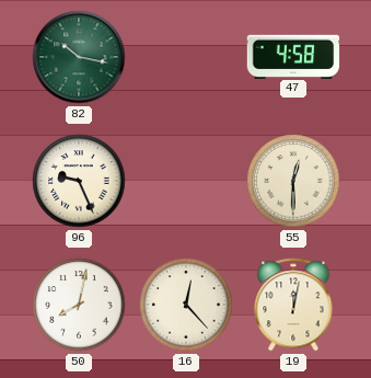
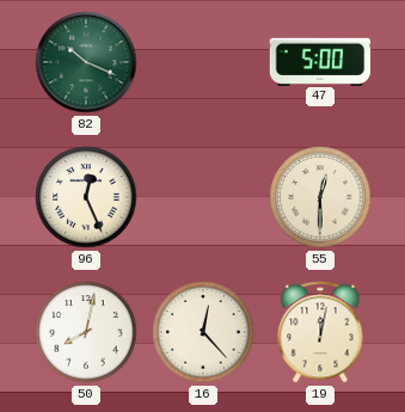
82: 10:17 -> 10:19 (86, 62)
47: 4:58 -> 5:00 (320, 61)
96: 9:26 -> 12:26 (86, 197)
